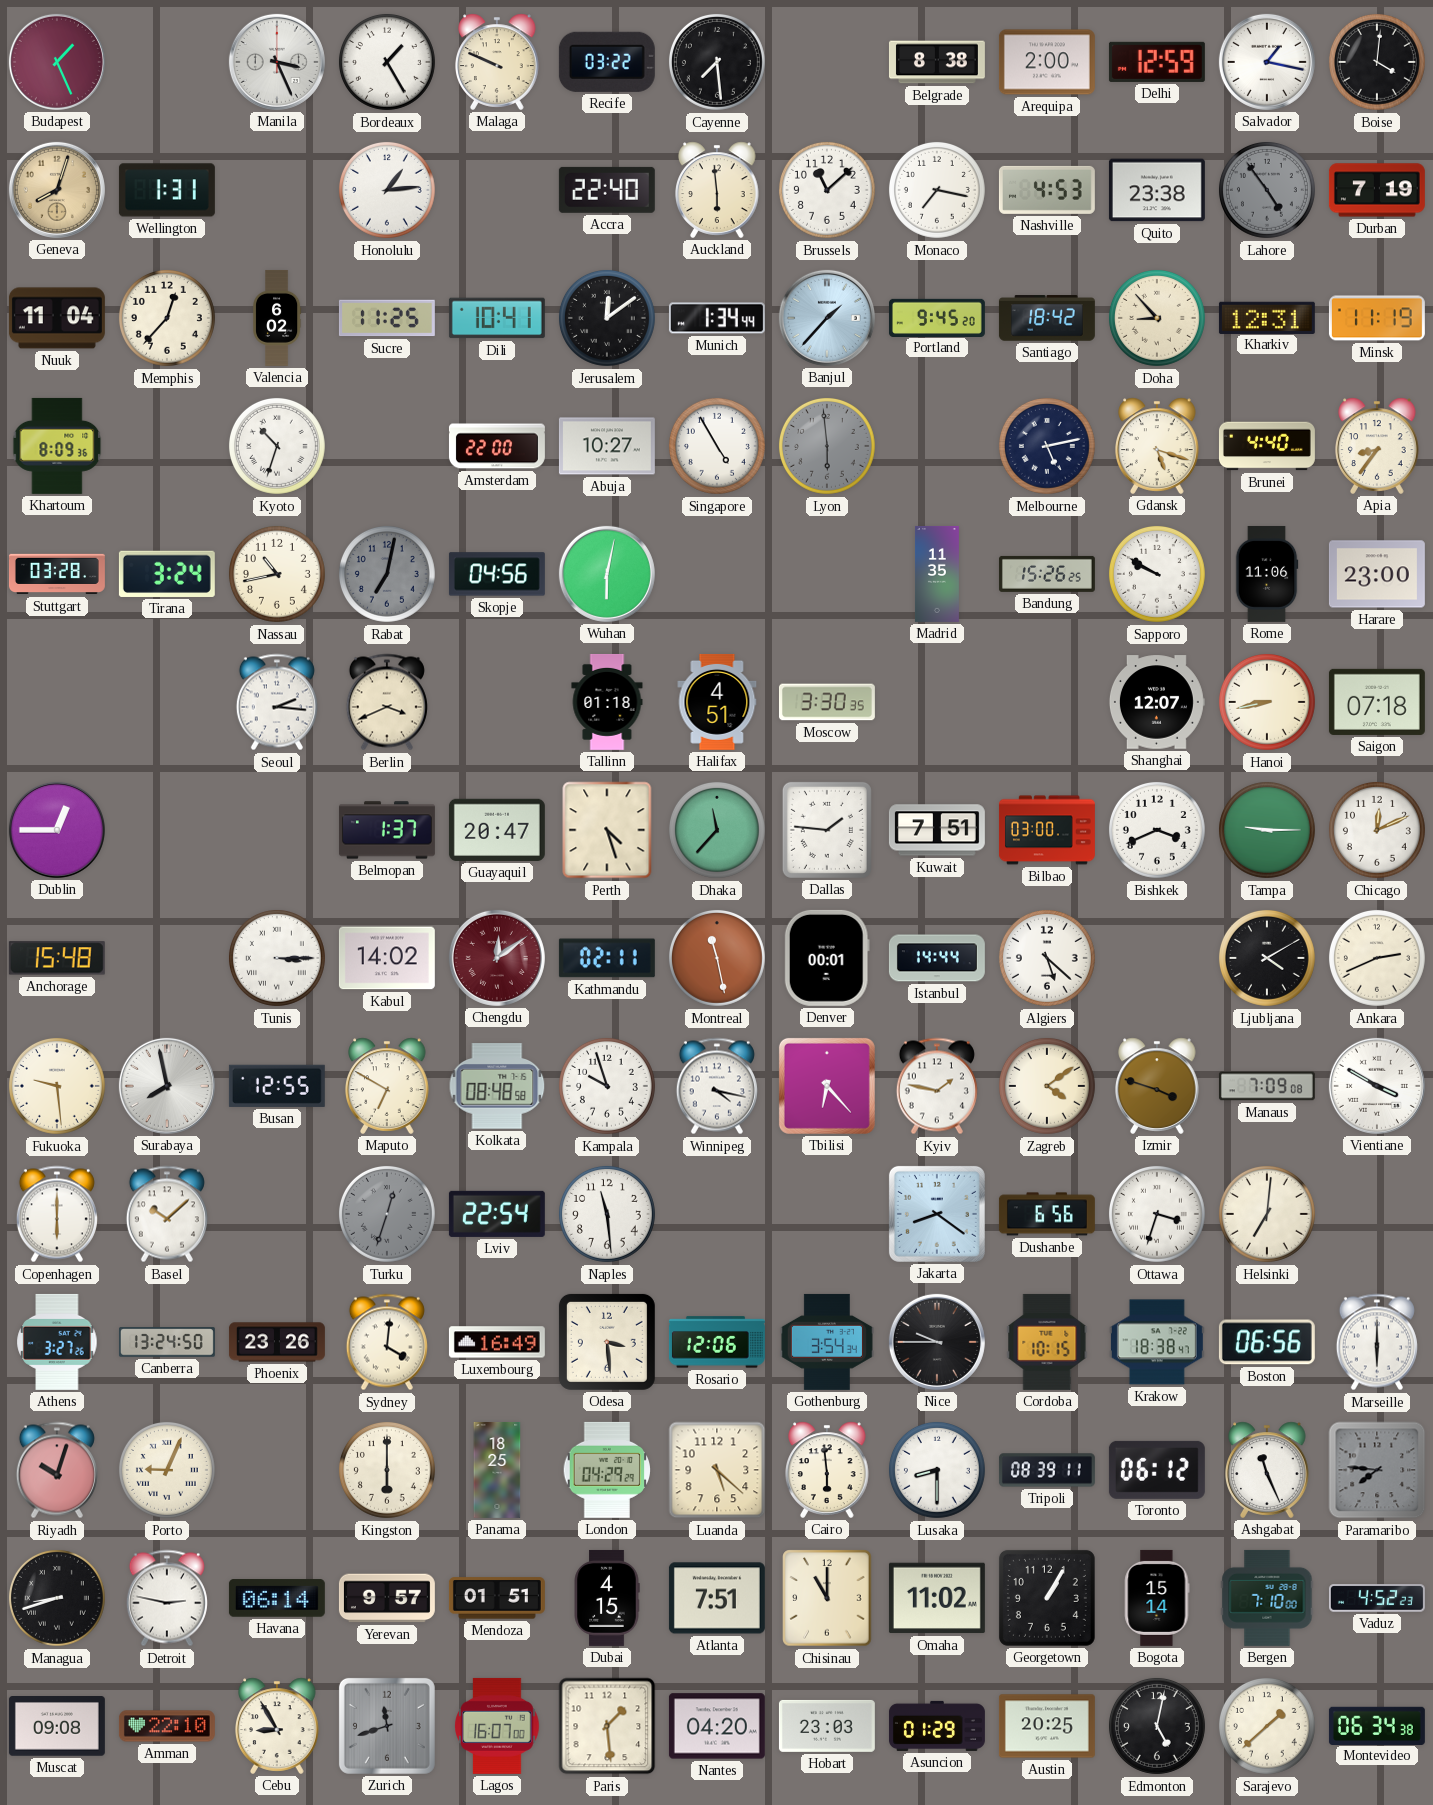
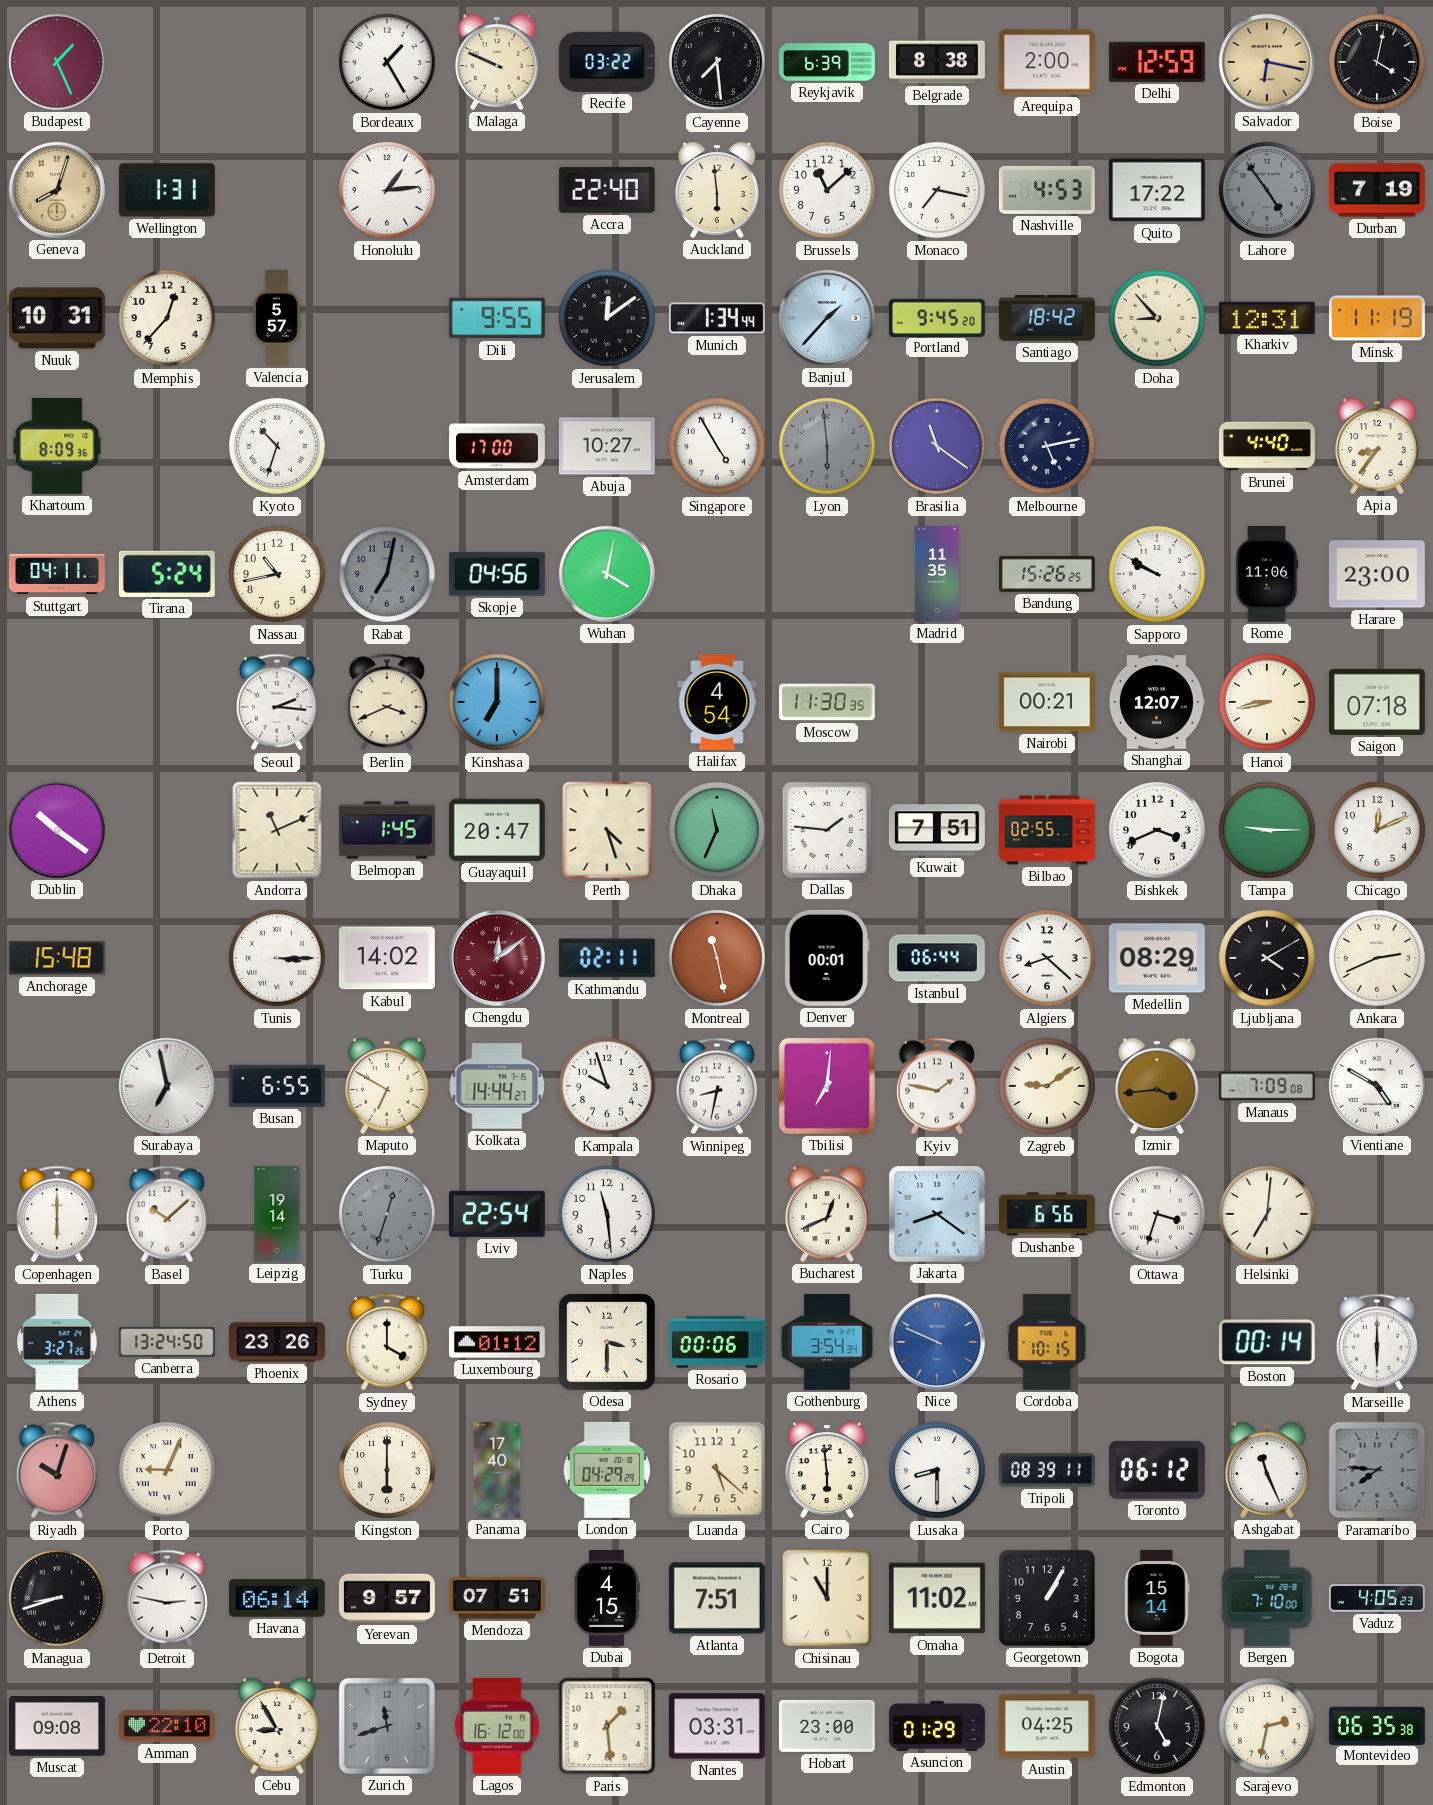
Manila: 3:26 -> none (277, 62)
Reykjavik: none -> 6:39 (827, 62)
Salvador: 1:17 -> 6:17 (1267, 62)
Salvador dial: white -> champagne (1267, 62)
Boise: 4:01 -> 4:02 (1377, 62)
Quito: 23:38 -> 17:22 (1157, 190)
Nuuk: 11:04 -> 10:31 (57, 318)
Valencia: 6:02 -> 5:57 (278, 318)
Sucre: 11:25 -> none (387, 318)
Dili: 10:41 -> 9:55 (497, 318)
Amsterdam: 22:00 -> 17:00 (497, 446)
Brasilia: none -> 11:21 (937, 446)
Gdansk: 5:18 -> none (1157, 446)
Stuttgart: 03:28 -> 04:11 (57, 574)
Tirana: 3:24 -> 5:24 (167, 574)
Wuhan: 6:02 -> 4:02 (607, 574)
Kinshasa: none -> 7:00 (497, 702)
Tallinn: 01:18 -> none (607, 702)
Halifax: 4:51 -> 4:54 (717, 702)
Moscow: 3:30 -> 11:30 (827, 702)
Nairobi: none -> 00:21 (1047, 702)
Dublin: 12:45 -> 10:21 (57, 830)
Andorra: none -> 11:11 (277, 830)
Belmopan: 1:37 -> 1:45 (387, 830)
Dhaka: 11:37 -> 11:34 (717, 830)
Bilbao: 03:00 -> 02:55 (1047, 830)
Istanbul: 14:44 -> 06:44 (937, 958)
Algiers: 5:22 -> 8:22 (1047, 958)
Medellin: none -> 08:29 (1157, 958)
Fukuoka: 9:29 -> none (57, 1086)
Surabaya: 7:58 -> 6:58 (167, 1086)
Busan: 12:55 -> 6:55 (277, 1086)
Kolkata: 08:48 -> 14:44 (497, 1086)
Winnipeg: 4:17 -> 8:32 (717, 1086)
Tbilisi: 6:23 -> 7:01 (827, 1086)
Zagreb: 4:09 -> 9:09 (1047, 1086)
Izmir: 3:48 -> 3:44 (1157, 1086)
Vientiane: 3:50 -> 4:50 (1377, 1086)
Leipzig: none -> 19:14 (277, 1214)
Bucharest: none -> 12:41 (827, 1214)
Sydney: 4:01 -> 4:00 (387, 1342)
Luxembourg: 16:49 -> 01:12 (497, 1342)
Odesa: 3:29 -> 3:30 (607, 1342)
Rosario: 12:06 -> 00:06 (717, 1342)
Nice: 9:45 -> 9:49 (937, 1342)
Nice dial: black -> blue (937, 1342)
Krakow: 18:38 -> none (1157, 1342)
Boston: 06:56 -> 00:14 (1267, 1342)
Panama: 18:25 -> 17:40 (497, 1470)
Mendoza: 01:51 -> 07:51 (497, 1598)
Vaduz: 4:52 -> 4:05 (1377, 1598)
Lagos: 16:07 -> 16:12 (497, 1726)
Nantes: 04:20 -> 03:31 (717, 1726)
Hobart: 23:03 -> 23:00 (827, 1726)
Austin: 20:25 -> 04:25 (1047, 1726)
Sarajevo: 1:38 -> 2:32 (1267, 1726)
Montevideo: 06:34 -> 06:35 (1377, 1725)
